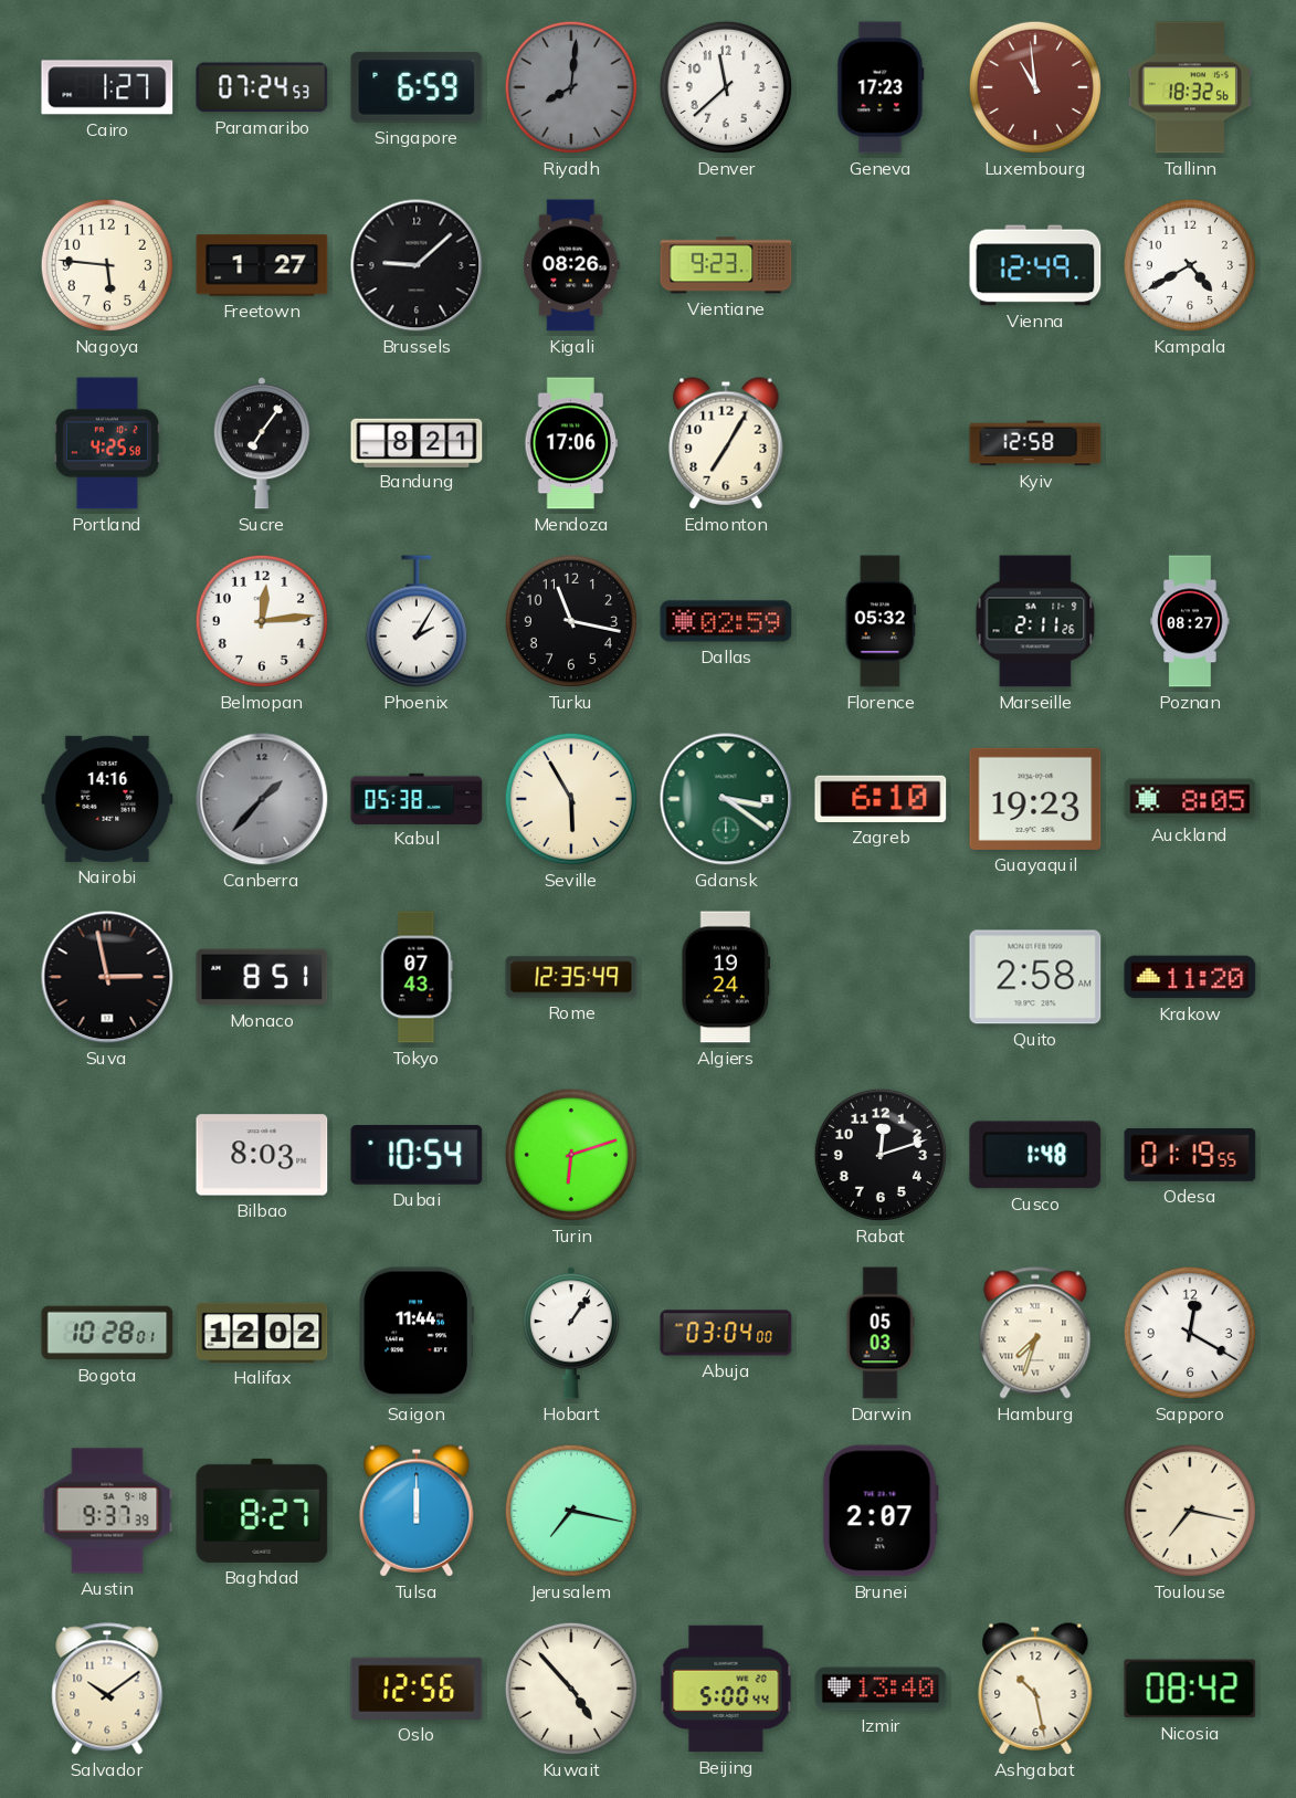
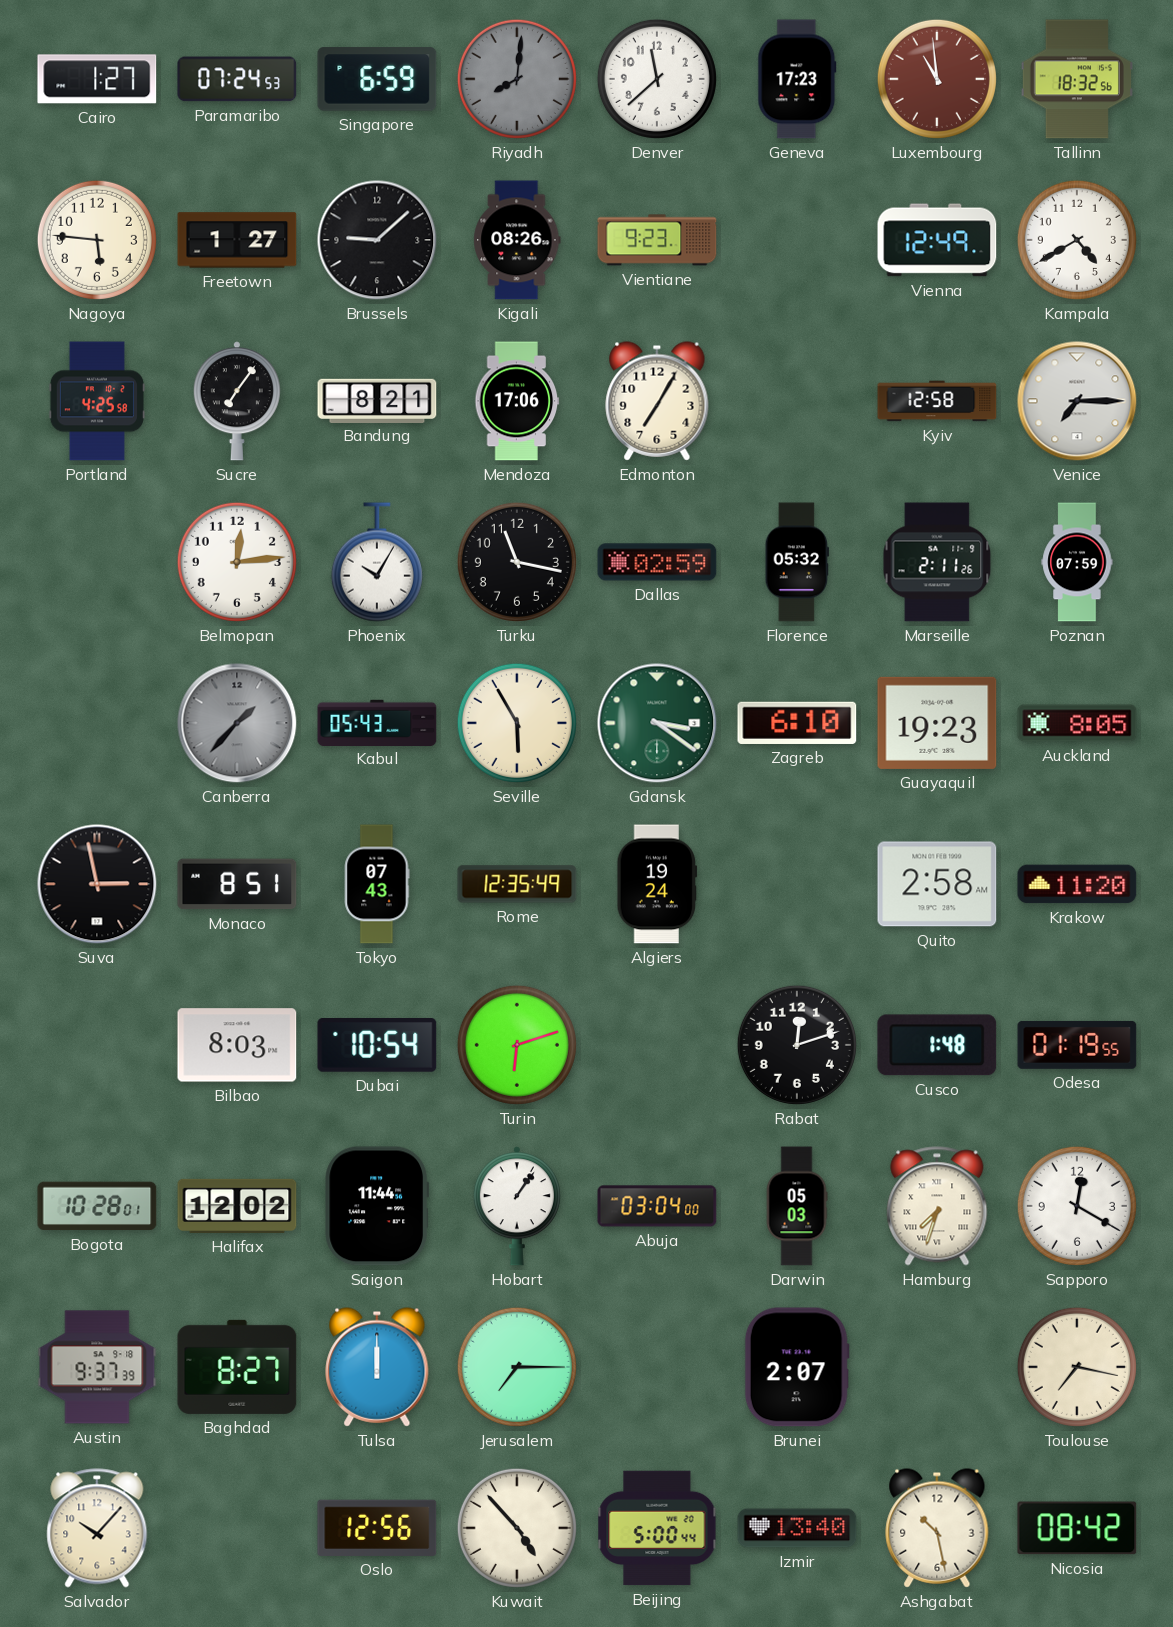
Venice: none -> 7:15 (1077, 401)
Phoenix: 2:05 -> 10:05 (377, 562)
Poznan: 08:27 -> 07:59 (1077, 562)
Nairobi: 14:16 -> none (107, 799)
Kabul: 05:38 -> 05:43 (377, 722)
Jerusalem: 7:17 -> 7:15 (517, 1367)
Salvador: 10:09 -> 10:07 (97, 1528)
